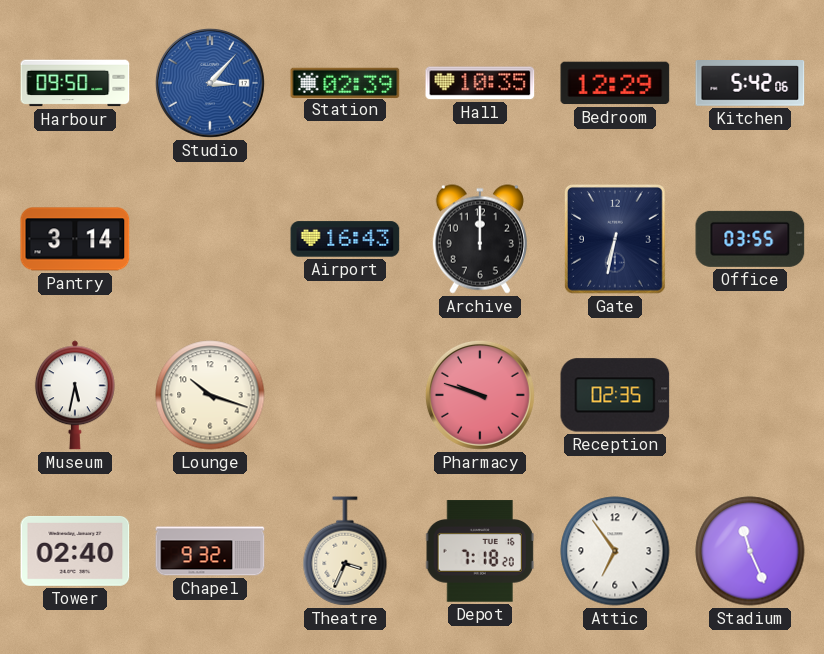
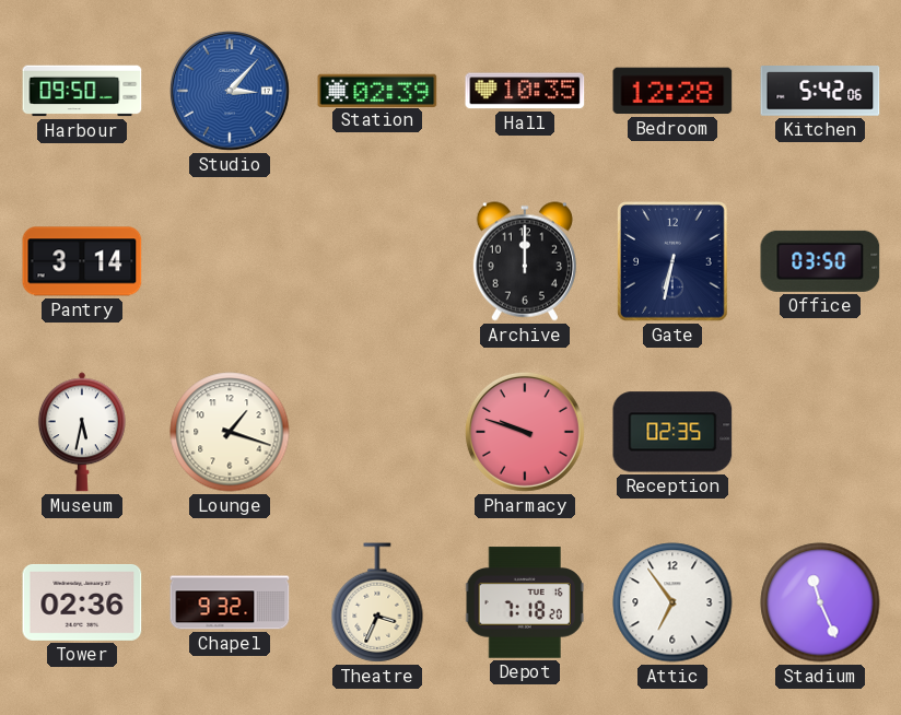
Bedroom: 12:29 -> 12:28 (672, 91)
Airport: 16:43 -> none (345, 239)
Office: 03:55 -> 03:50 (820, 261)
Lounge: 10:18 -> 1:18 (230, 432)
Tower: 02:40 -> 02:36 (82, 602)
